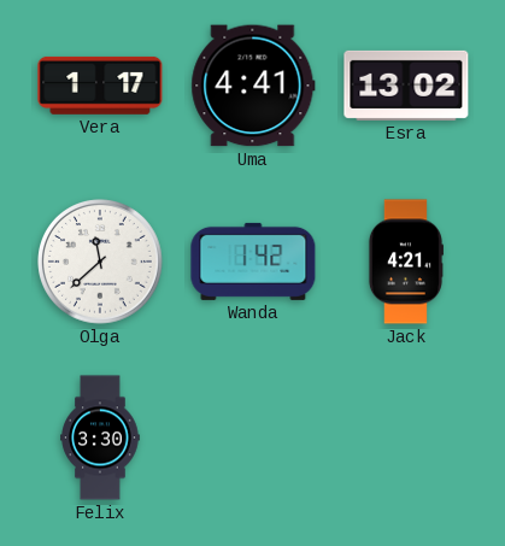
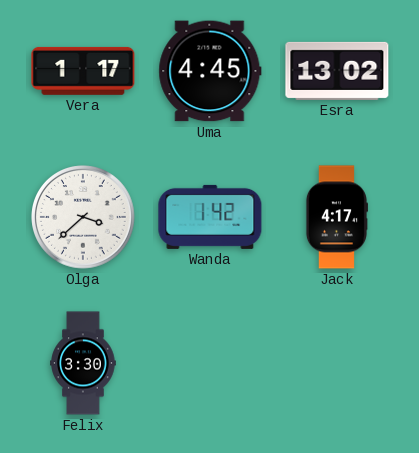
Uma: 4:41 -> 4:45 (210, 71)
Olga: 11:38 -> 3:38 (83, 217)
Jack: 4:21 -> 4:17 (336, 217)
